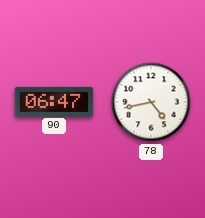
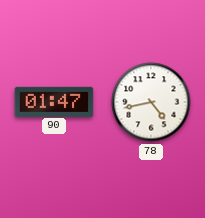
90: 06:47 -> 01:47 (54, 101)
